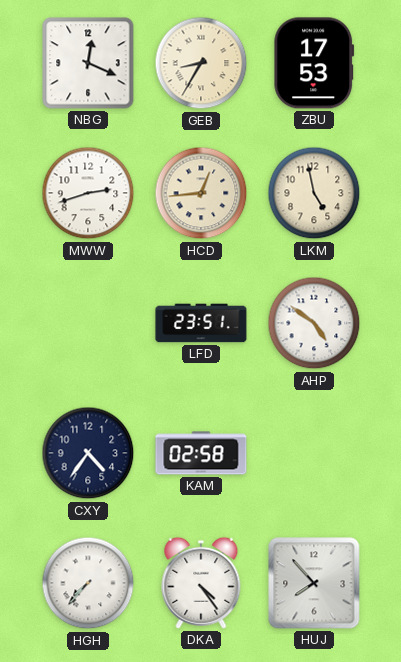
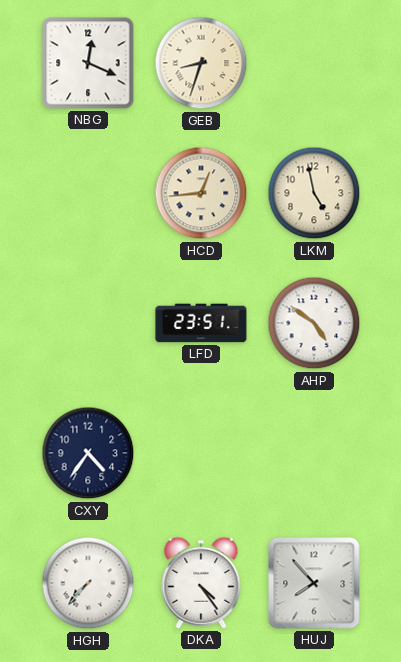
GEB: 8:35 -> 8:33 (201, 63)
ZBU: 17:53 -> none (314, 63)
MWW: 2:42 -> none (88, 193)
KAM: 02:58 -> none (201, 453)
